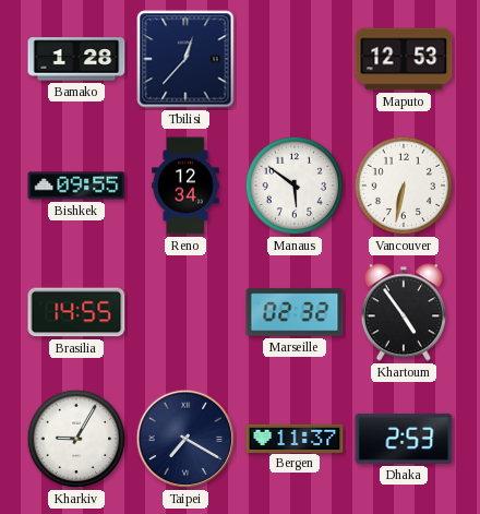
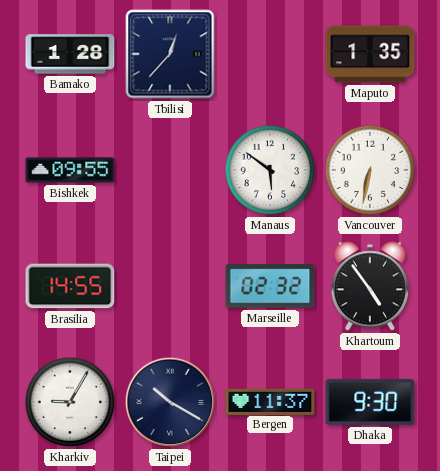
Maputo: 12:53 -> 1:35 (370, 54)
Reno: 12:34 -> none (185, 186)
Taipei: 7:20 -> 10:20 (170, 402)
Dhaka: 2:53 -> 9:30 (370, 402)
